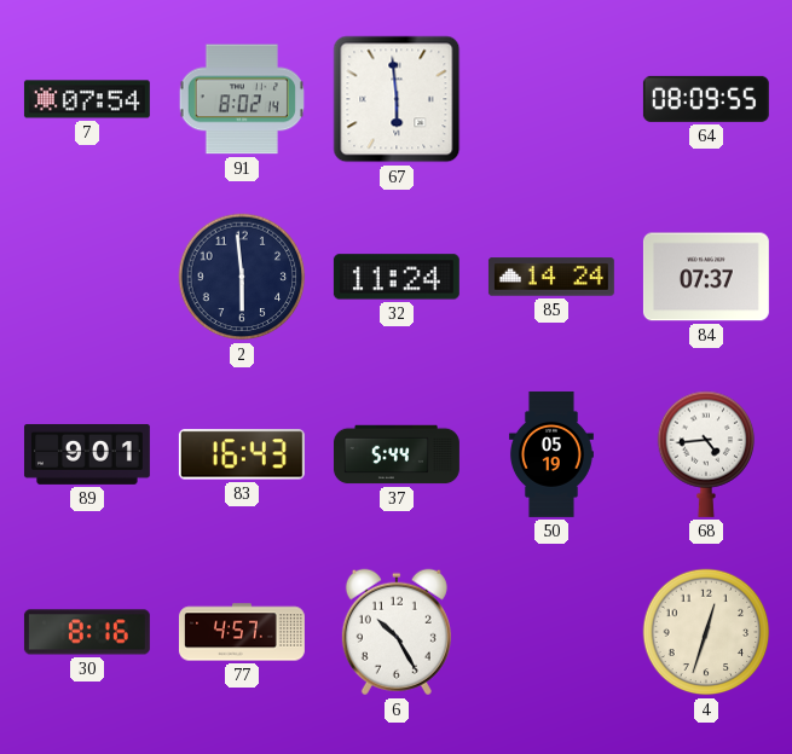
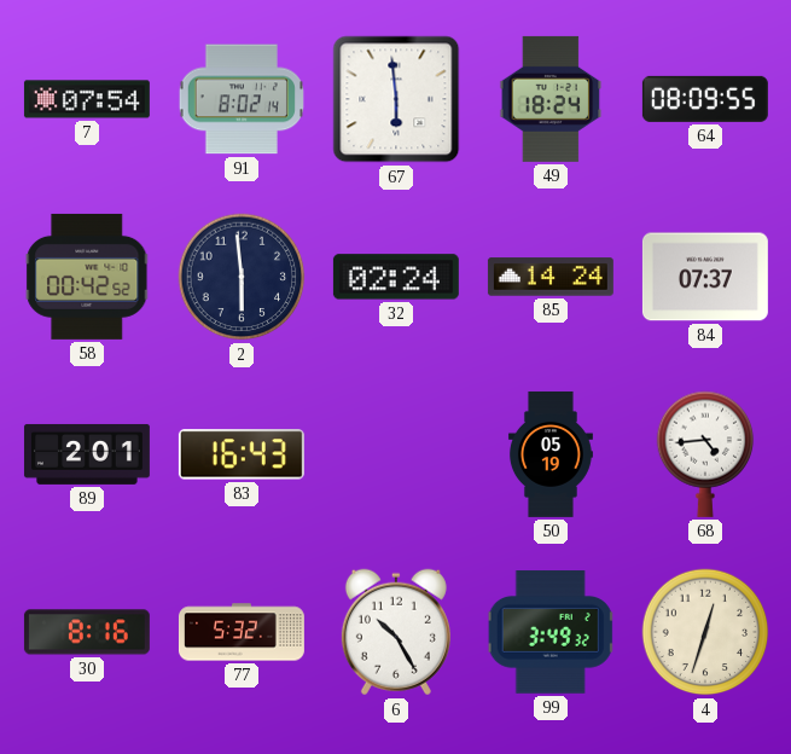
49: none -> 18:24 (551, 99)
58: none -> 00:42 (87, 277)
32: 11:24 -> 02:24 (396, 277)
89: 9:01 -> 2:01 (87, 454)
37: 5:44 -> none (397, 454)
77: 4:57 -> 5:32 (242, 632)
99: none -> 3:49 (551, 632)
